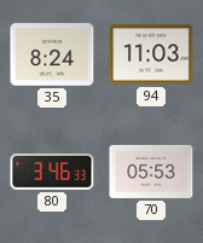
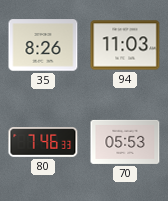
35: 8:24 -> 8:26 (43, 45)
80: 3:46 -> 7:46 (43, 143)
